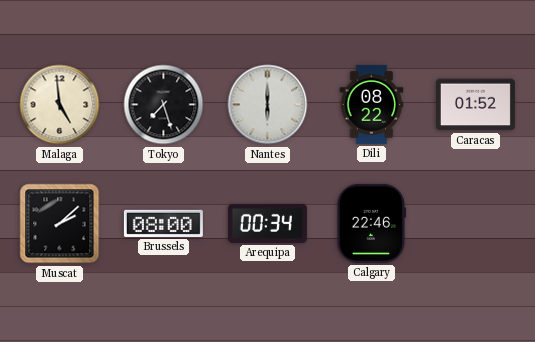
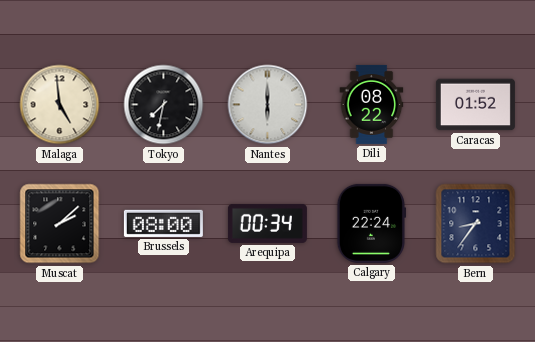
Tokyo: 7:27 -> 7:32 (164, 105)
Calgary: 22:46 -> 22:24 (371, 223)
Bern: none -> 8:36 (476, 224)
